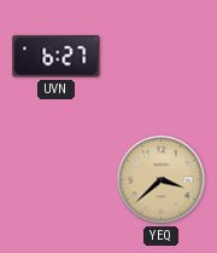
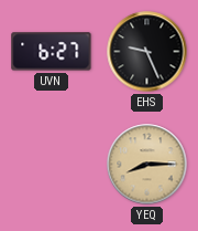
EHS: none -> 9:26 (147, 52)
YEQ: 3:38 -> 8:15 (147, 165)
